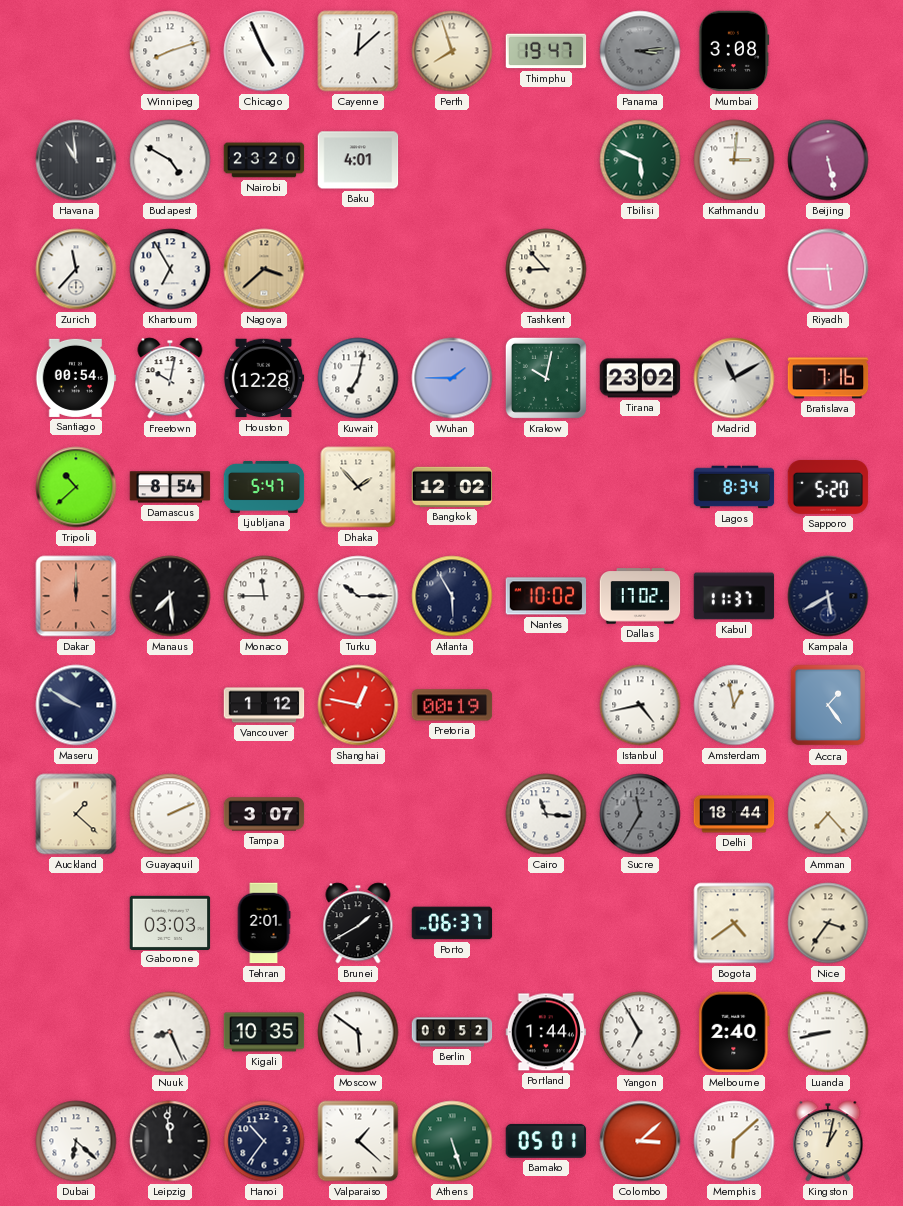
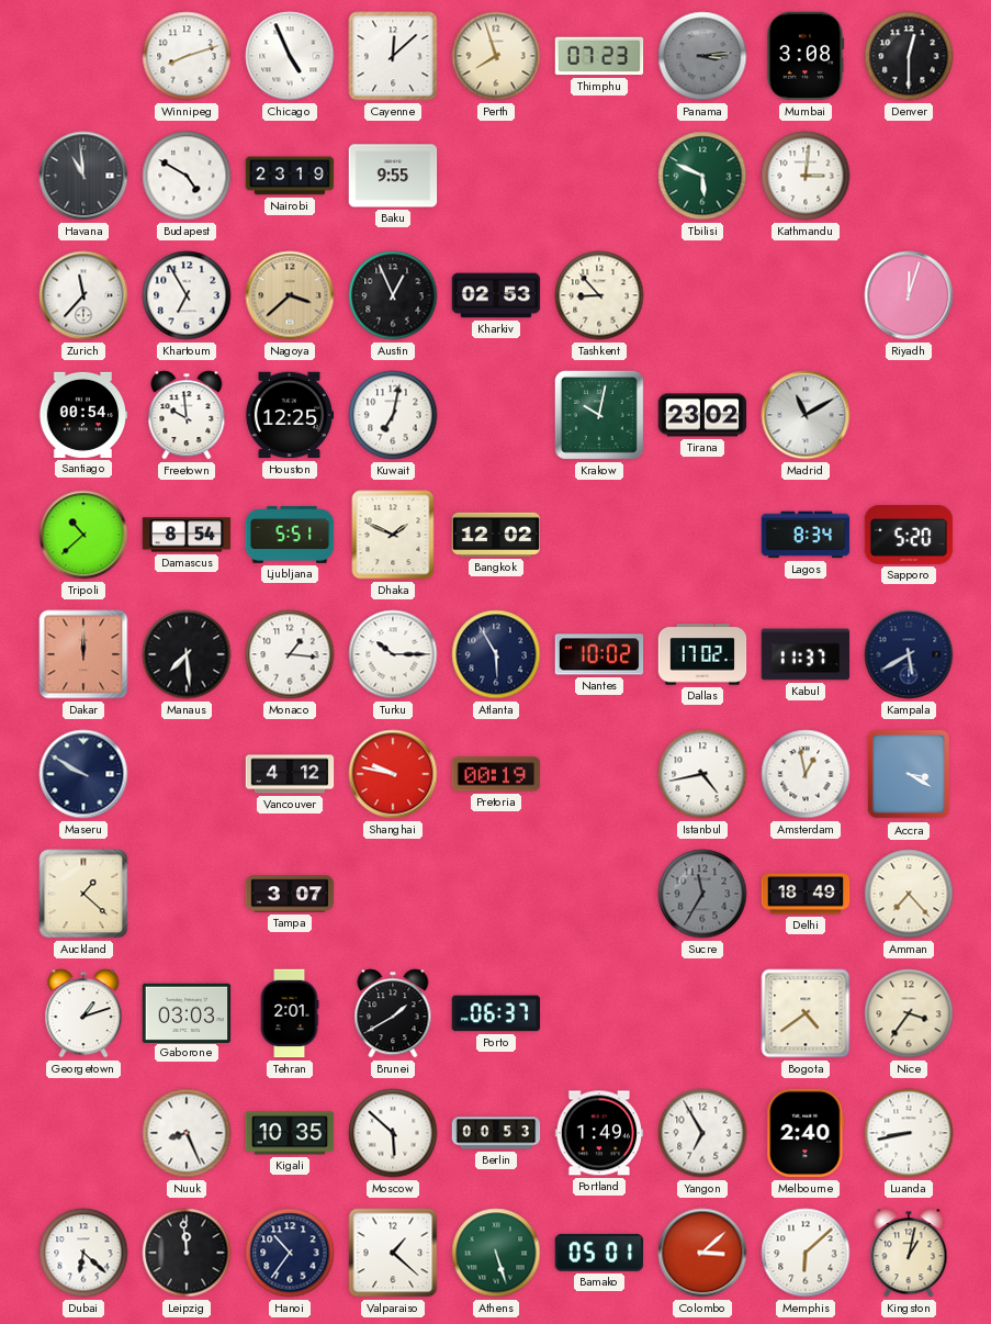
Thimphu: 19:47 -> 07:23 (599, 56)
Denver: none -> 12:30 (909, 56)
Nairobi: 23:20 -> 23:19 (290, 176)
Baku: 4:01 -> 9:55 (393, 176)
Beijing: 5:28 -> none (828, 160)
Austin: none -> 12:56 (393, 295)
Kharkiv: none -> 02:53 (496, 295)
Riyadh: 5:45 -> 12:03 (909, 295)
Freetown: 10:02 -> 9:59 (187, 415)
Houston: 12:28 -> 12:25 (290, 415)
Wuhan: 1:45 -> none (452, 378)
Bratislava: 7:16 -> none (828, 378)
Ljubljana: 5:47 -> 5:51 (290, 535)
Dhaka: 1:53 -> 1:49 (393, 535)
Monaco: 11:45 -> 1:16 (290, 654)
Vancouver: 1:12 -> 4:12 (290, 774)
Shanghai: 12:47 -> 9:47 (393, 774)
Accra: 1:24 -> 3:20 (909, 774)
Guayaquil: 2:11 -> none (170, 814)
Cairo: 11:16 -> none (546, 814)
Delhi: 18:44 -> 18:49 (806, 894)
Georgetown: none -> 1:12 (83, 1013)
Moscow: 5:51 -> 5:52 (393, 1133)
Berlin: 00:52 -> 00:53 (496, 1133)
Portland: 1:44 -> 1:49 (599, 1133)
